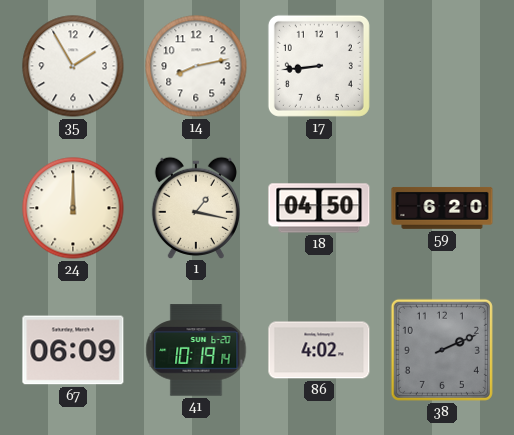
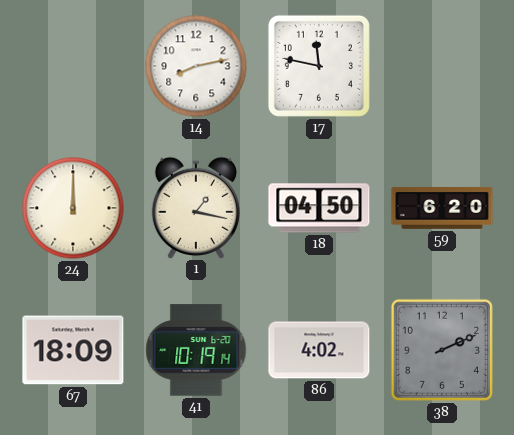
35: 1:55 -> none (73, 66)
17: 8:44 -> 11:47 (319, 66)
67: 06:09 -> 18:09 (73, 350)
